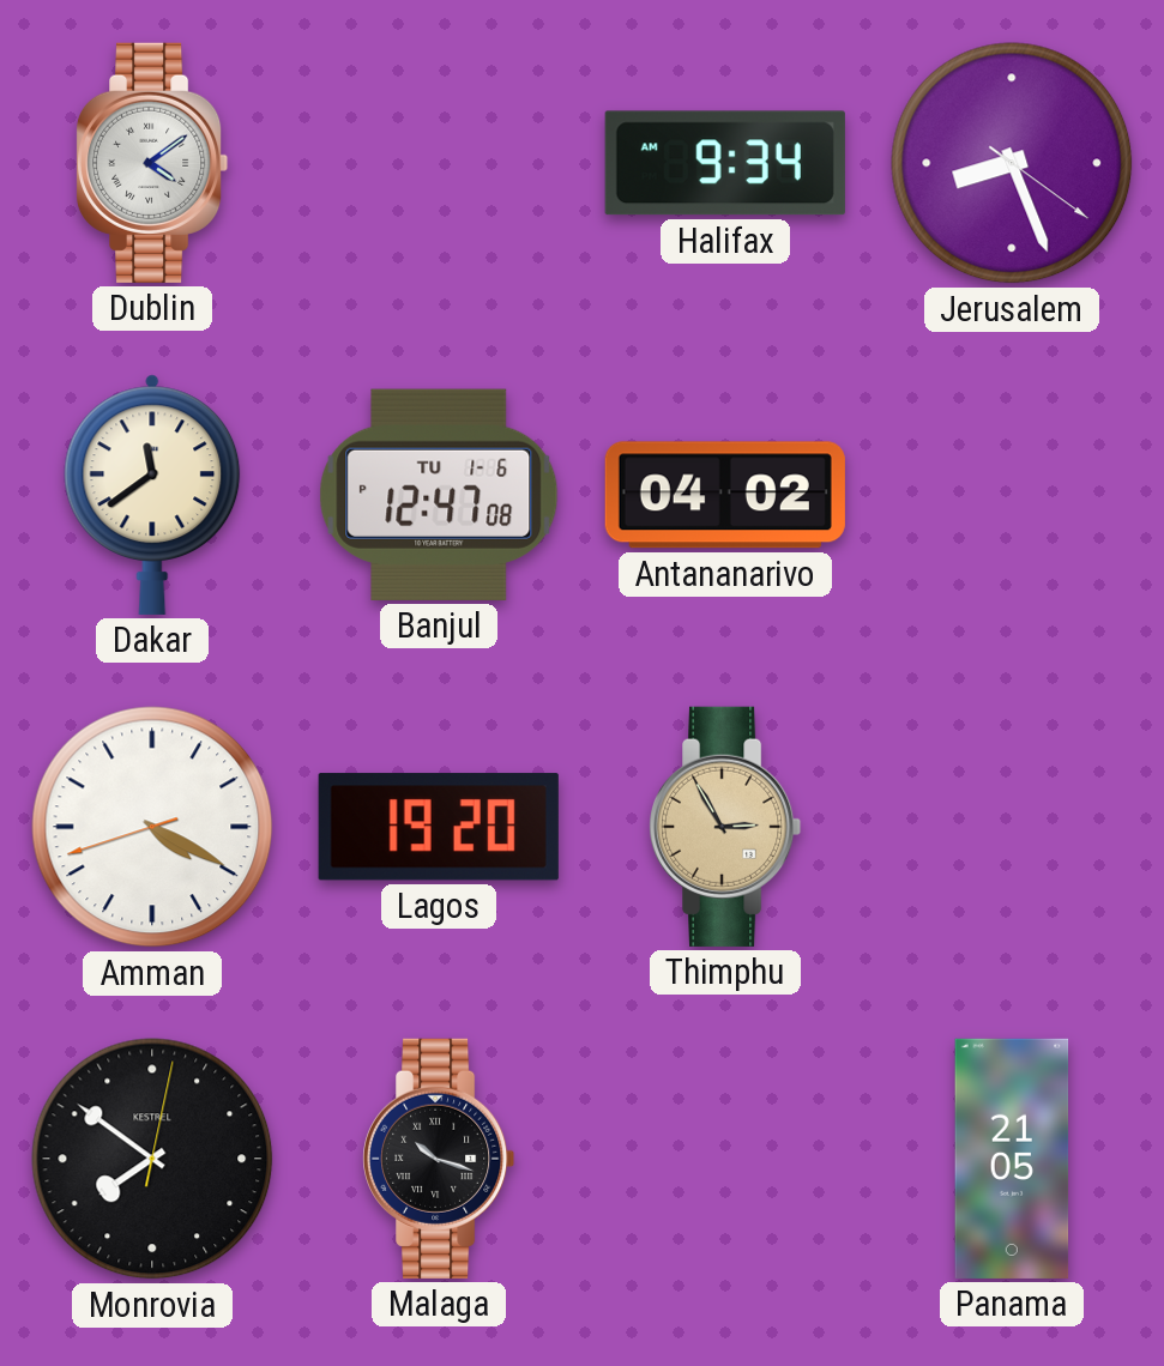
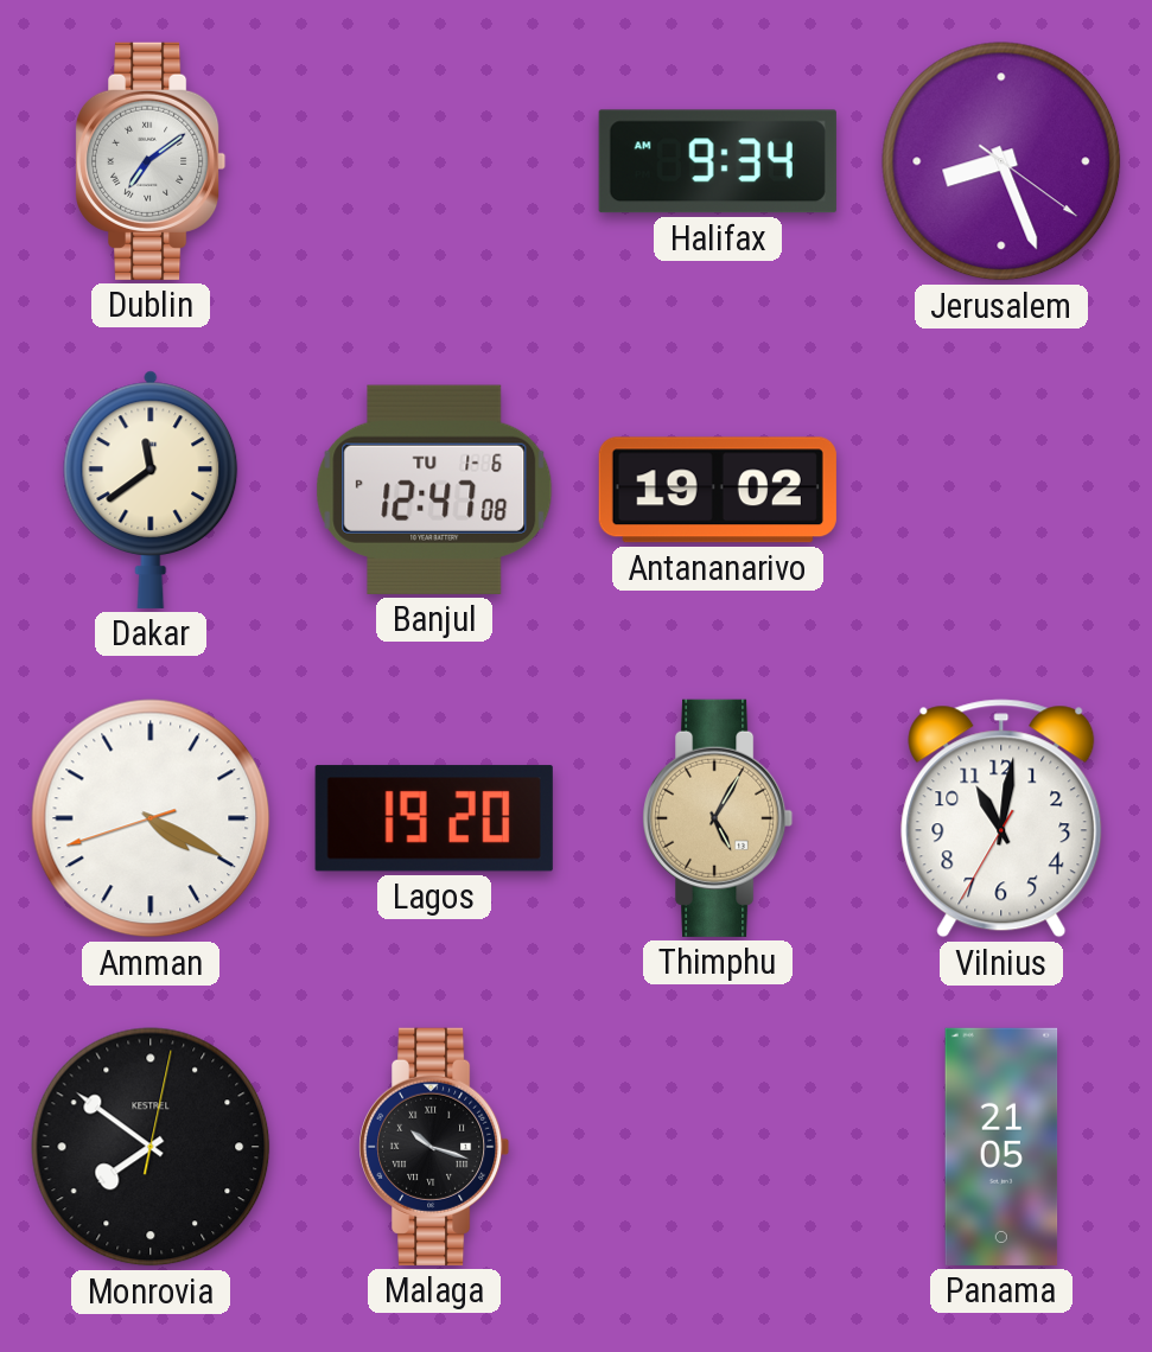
Dublin: 4:09 -> 7:09 (152, 161)
Antananarivo: 04:02 -> 19:02 (718, 490)
Thimphu: 2:55 -> 5:05 (719, 818)
Vilnius: none -> 11:01 (1001, 818)
